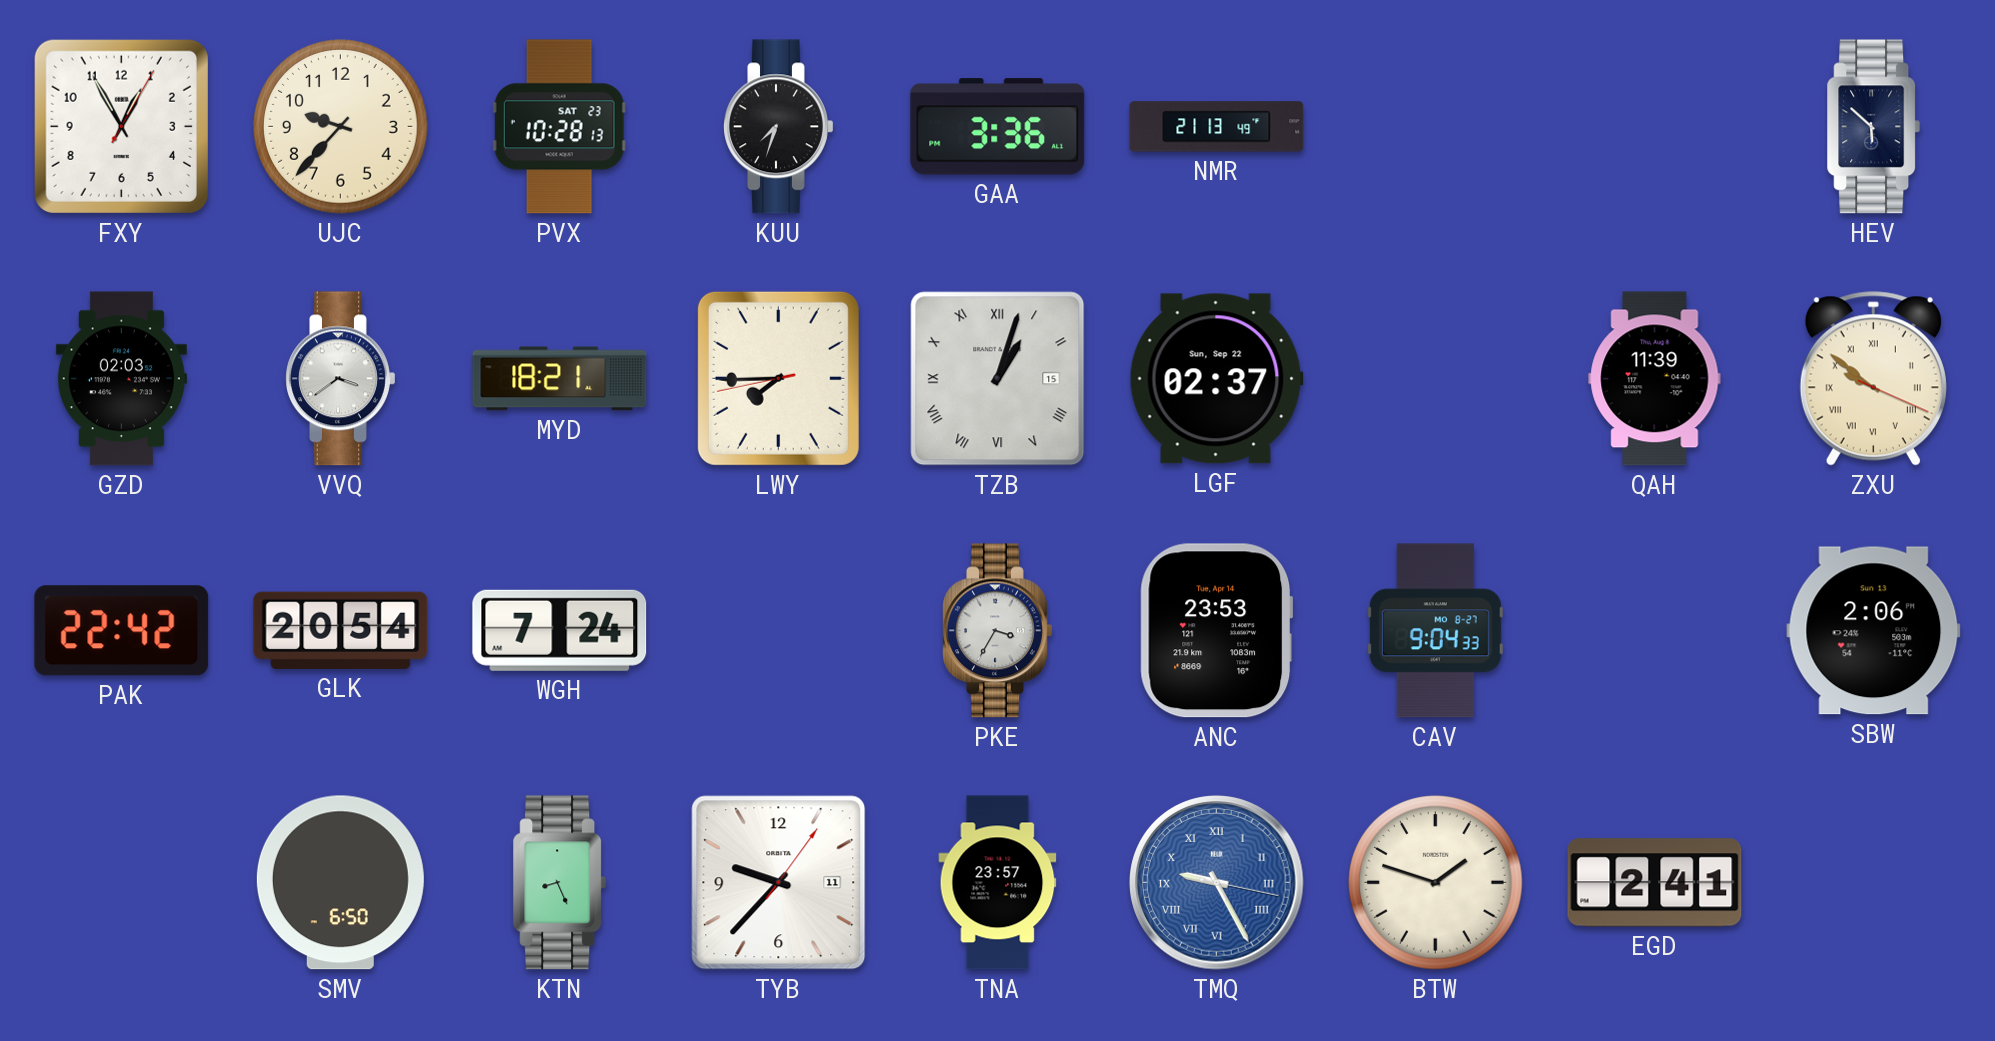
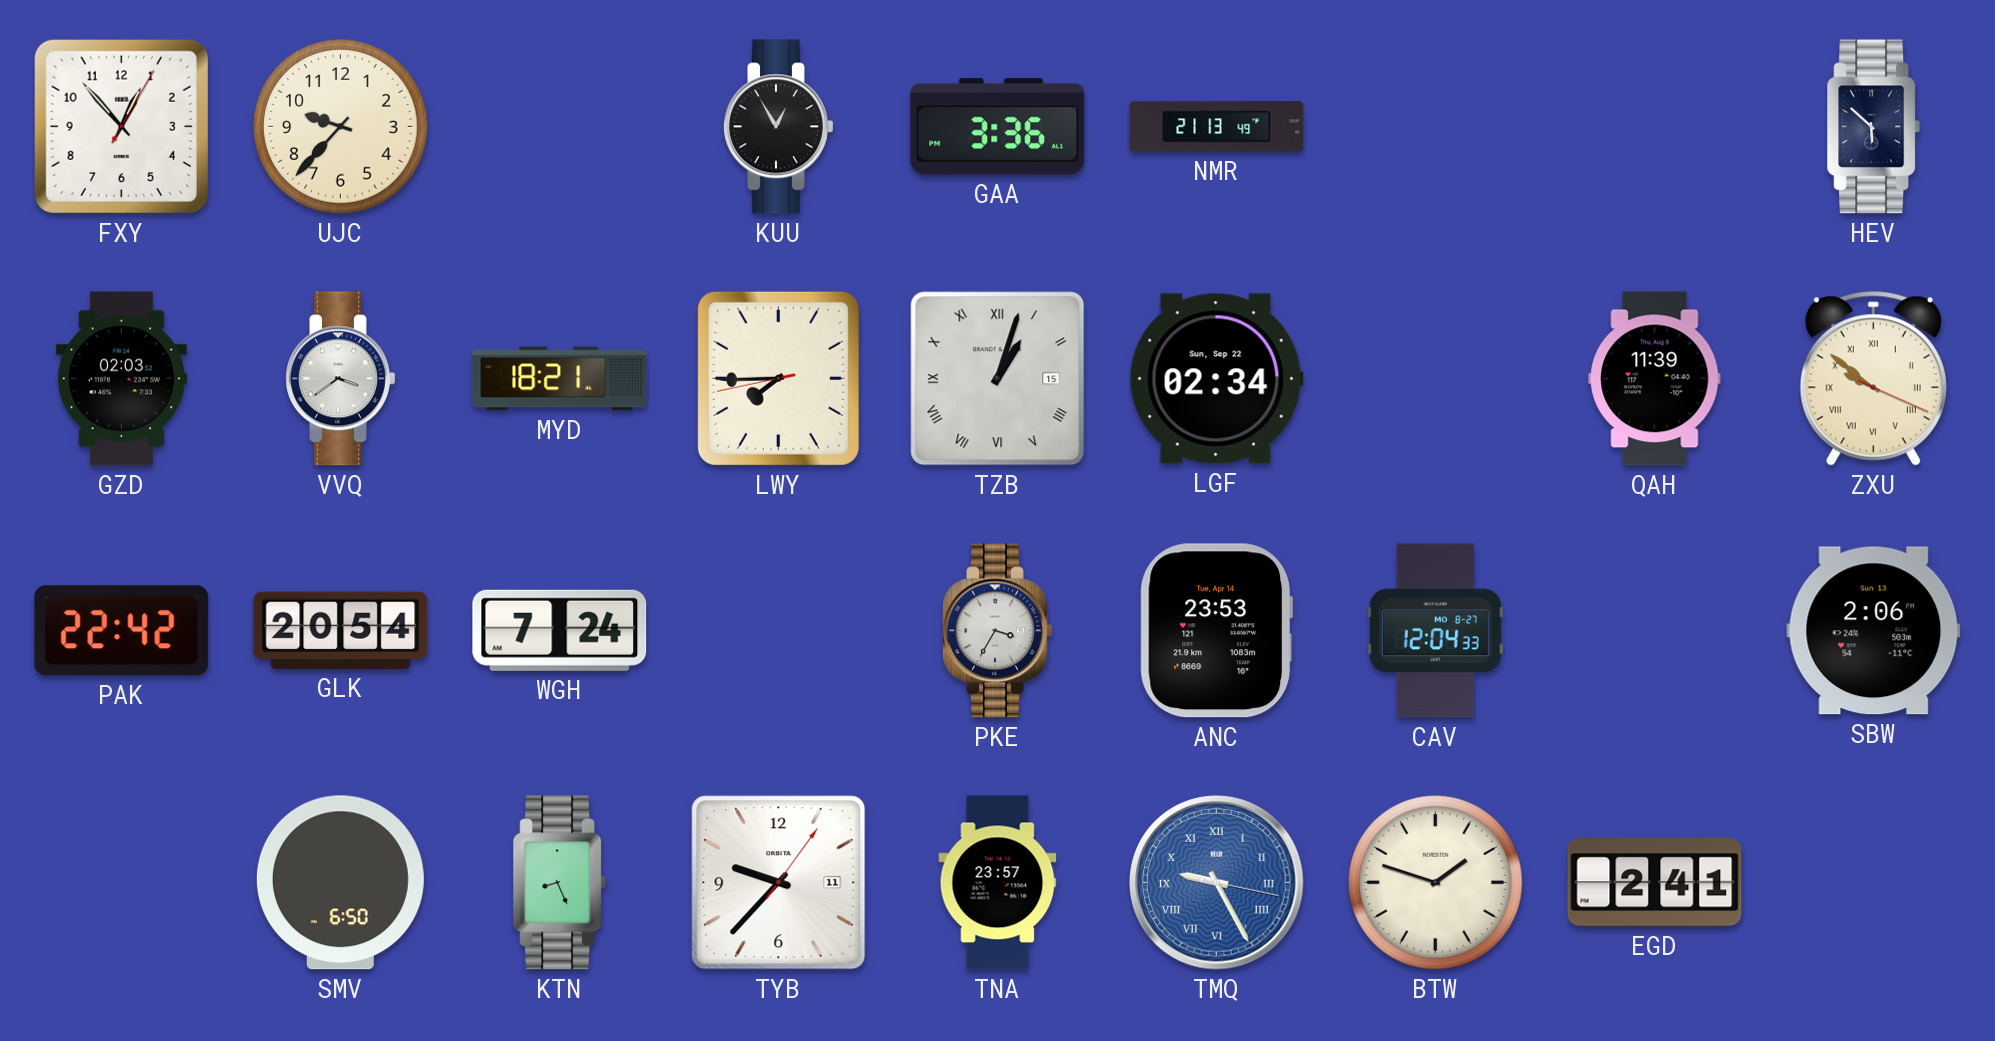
FXY: 12:55 -> 12:53 (121, 126)
PVX: 10:28 -> none (559, 127)
KUU: 7:33 -> 12:55 (779, 127)
LGF: 02:37 -> 02:34 (1216, 379)
CAV: 9:04 -> 12:04 (1435, 631)
